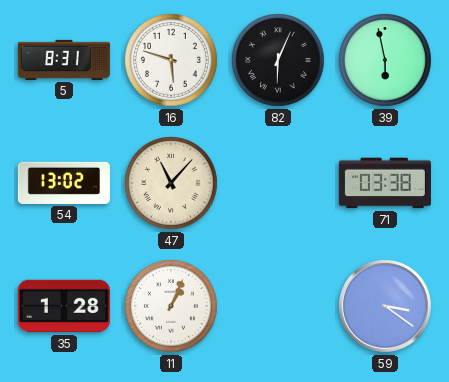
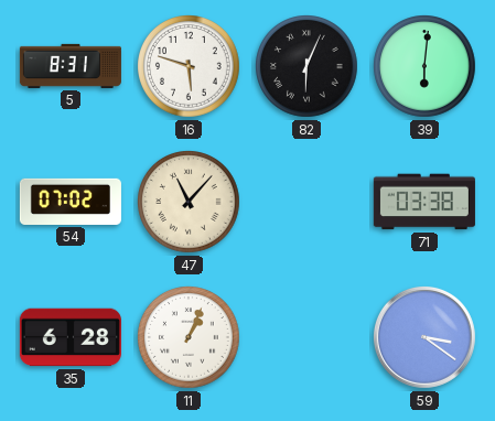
39: 5:58 -> 6:01 (426, 67)
54: 13:02 -> 07:02 (71, 202)
35: 1:28 -> 6:28 (71, 337)
